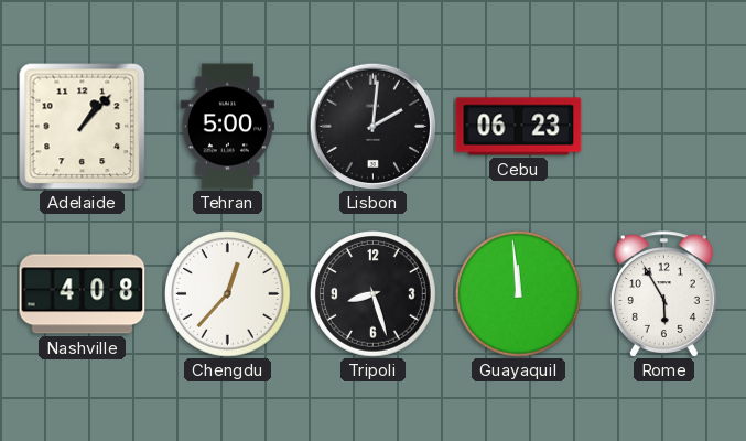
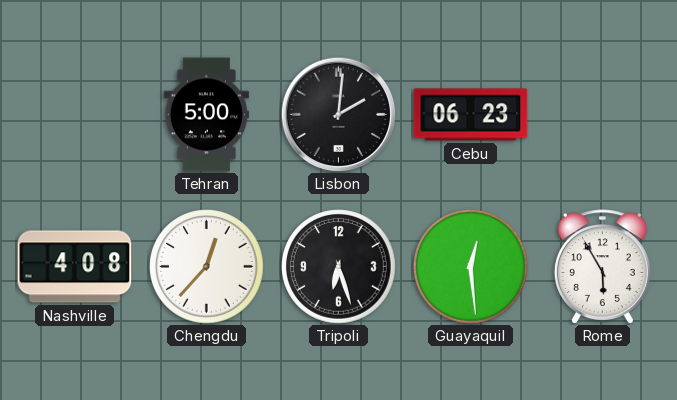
Adelaide: 1:07 -> none (83, 127)
Tripoli: 8:27 -> 6:27 (339, 267)
Guayaquil: 11:59 -> 12:29 (471, 267)
